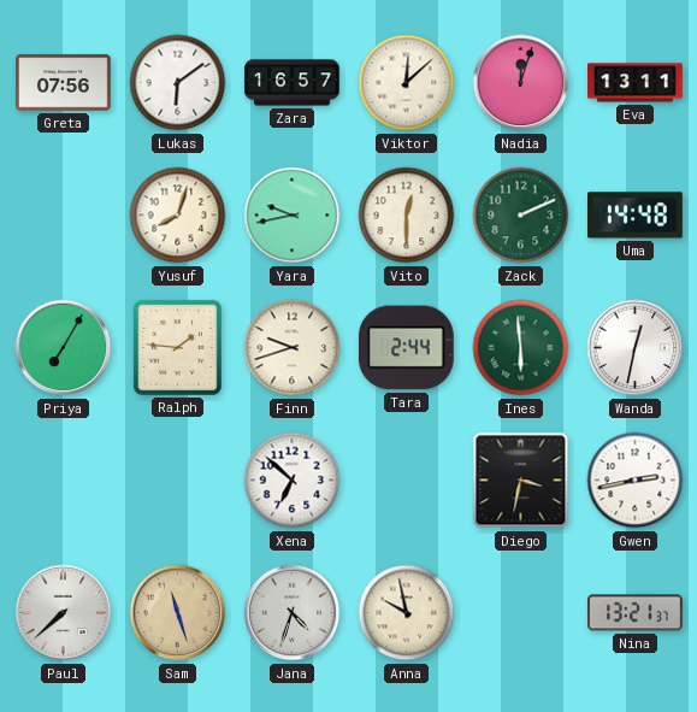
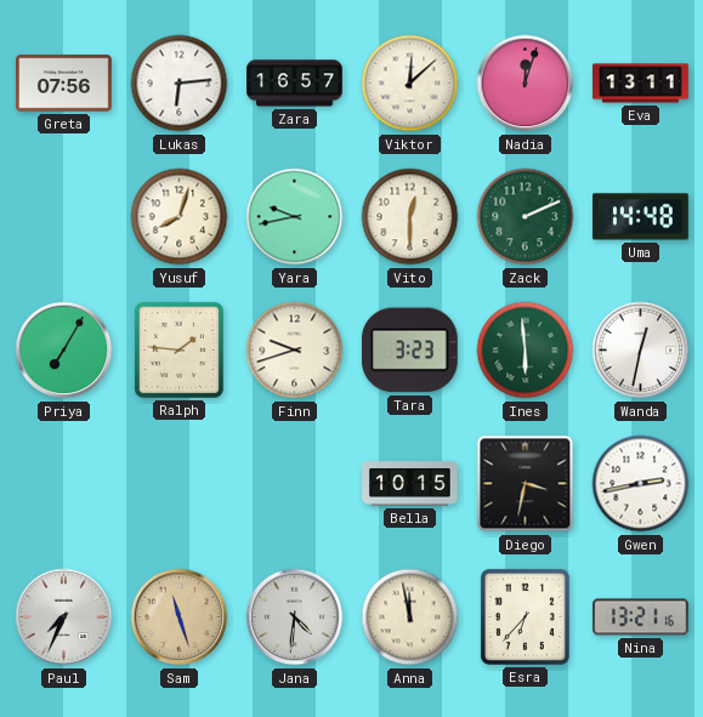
Lukas: 6:09 -> 6:14 (180, 84)
Tara: 2:44 -> 3:23 (409, 351)
Xena: 6:52 -> none (293, 481)
Bella: none -> 10:15 (410, 484)
Paul: 7:38 -> 7:34 (64, 618)
Jana: 4:33 -> 4:31 (295, 618)
Anna: 9:58 -> 11:58 (410, 618)
Esra: none -> 6:37 (525, 616)
Nina: 13:21:37 -> 13:21:16 (641, 618)
